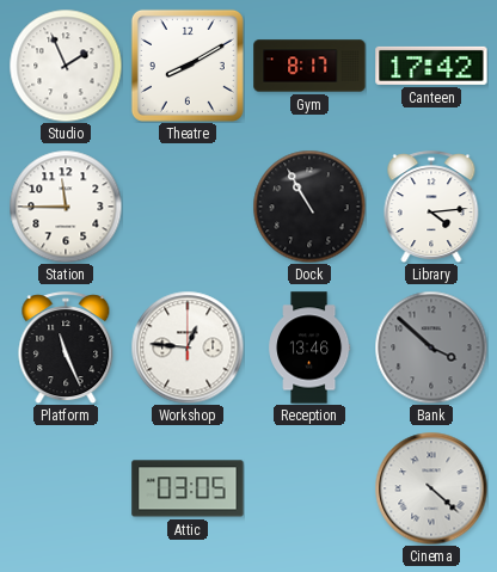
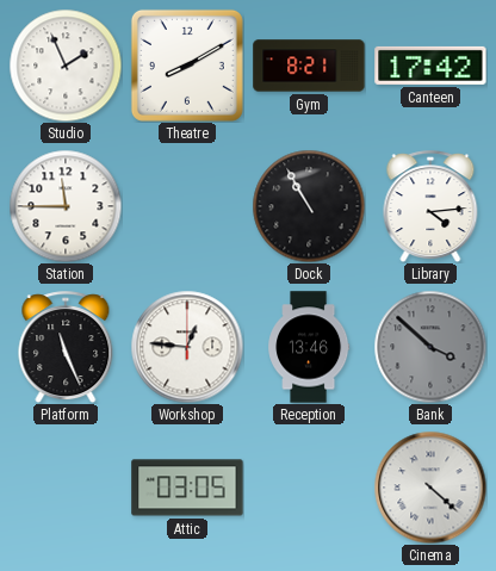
Gym: 8:17 -> 8:21 (309, 66)
